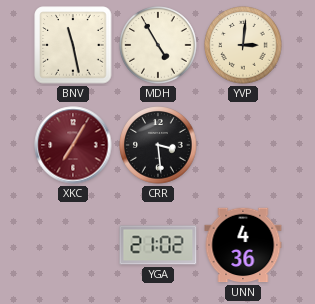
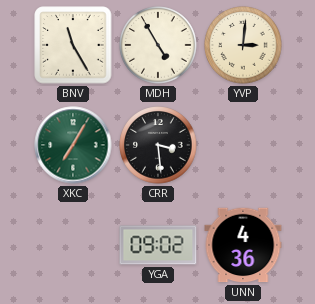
BNV: 11:28 -> 11:25 (73, 45)
XKC dial: burgundy -> green (73, 145)
YGA: 21:02 -> 09:02 (158, 245)
